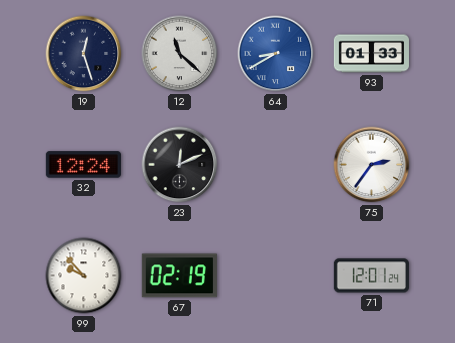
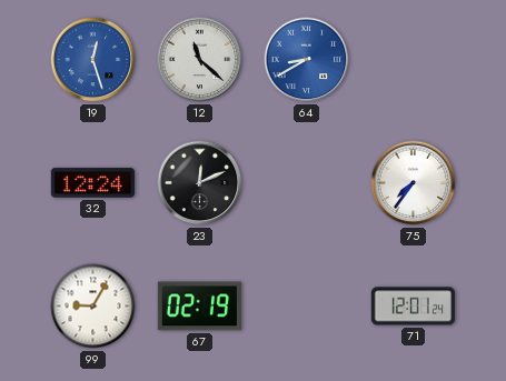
19 dial: navy -> blue (93, 60)
93: 01:33 -> none (371, 54)
75: 2:36 -> 7:36 (414, 183)
99: 9:53 -> 9:05 (93, 307)
